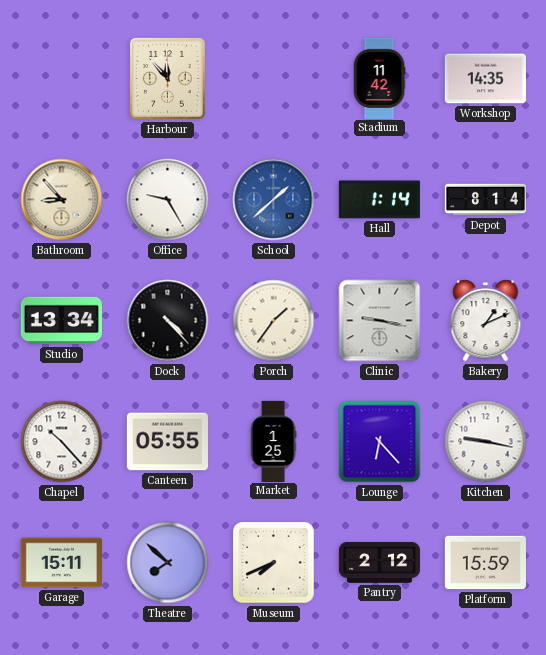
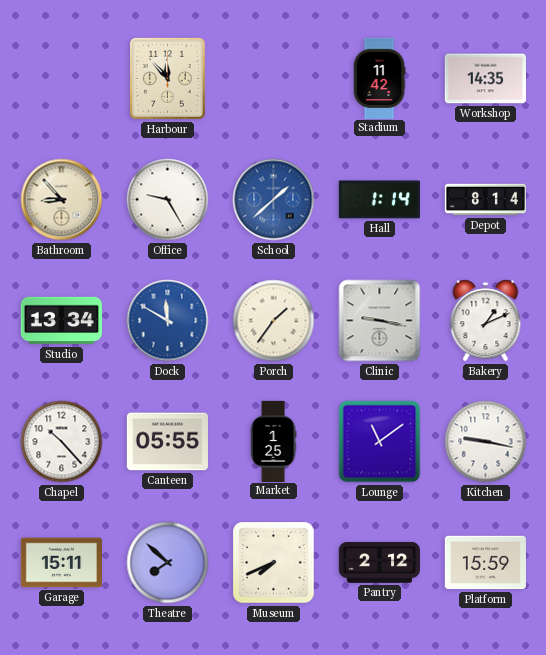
Dock: 4:23 -> 11:50 (168, 321)
Dock dial: black -> blue (168, 321)
Lounge: 6:23 -> 11:09 (380, 442)
